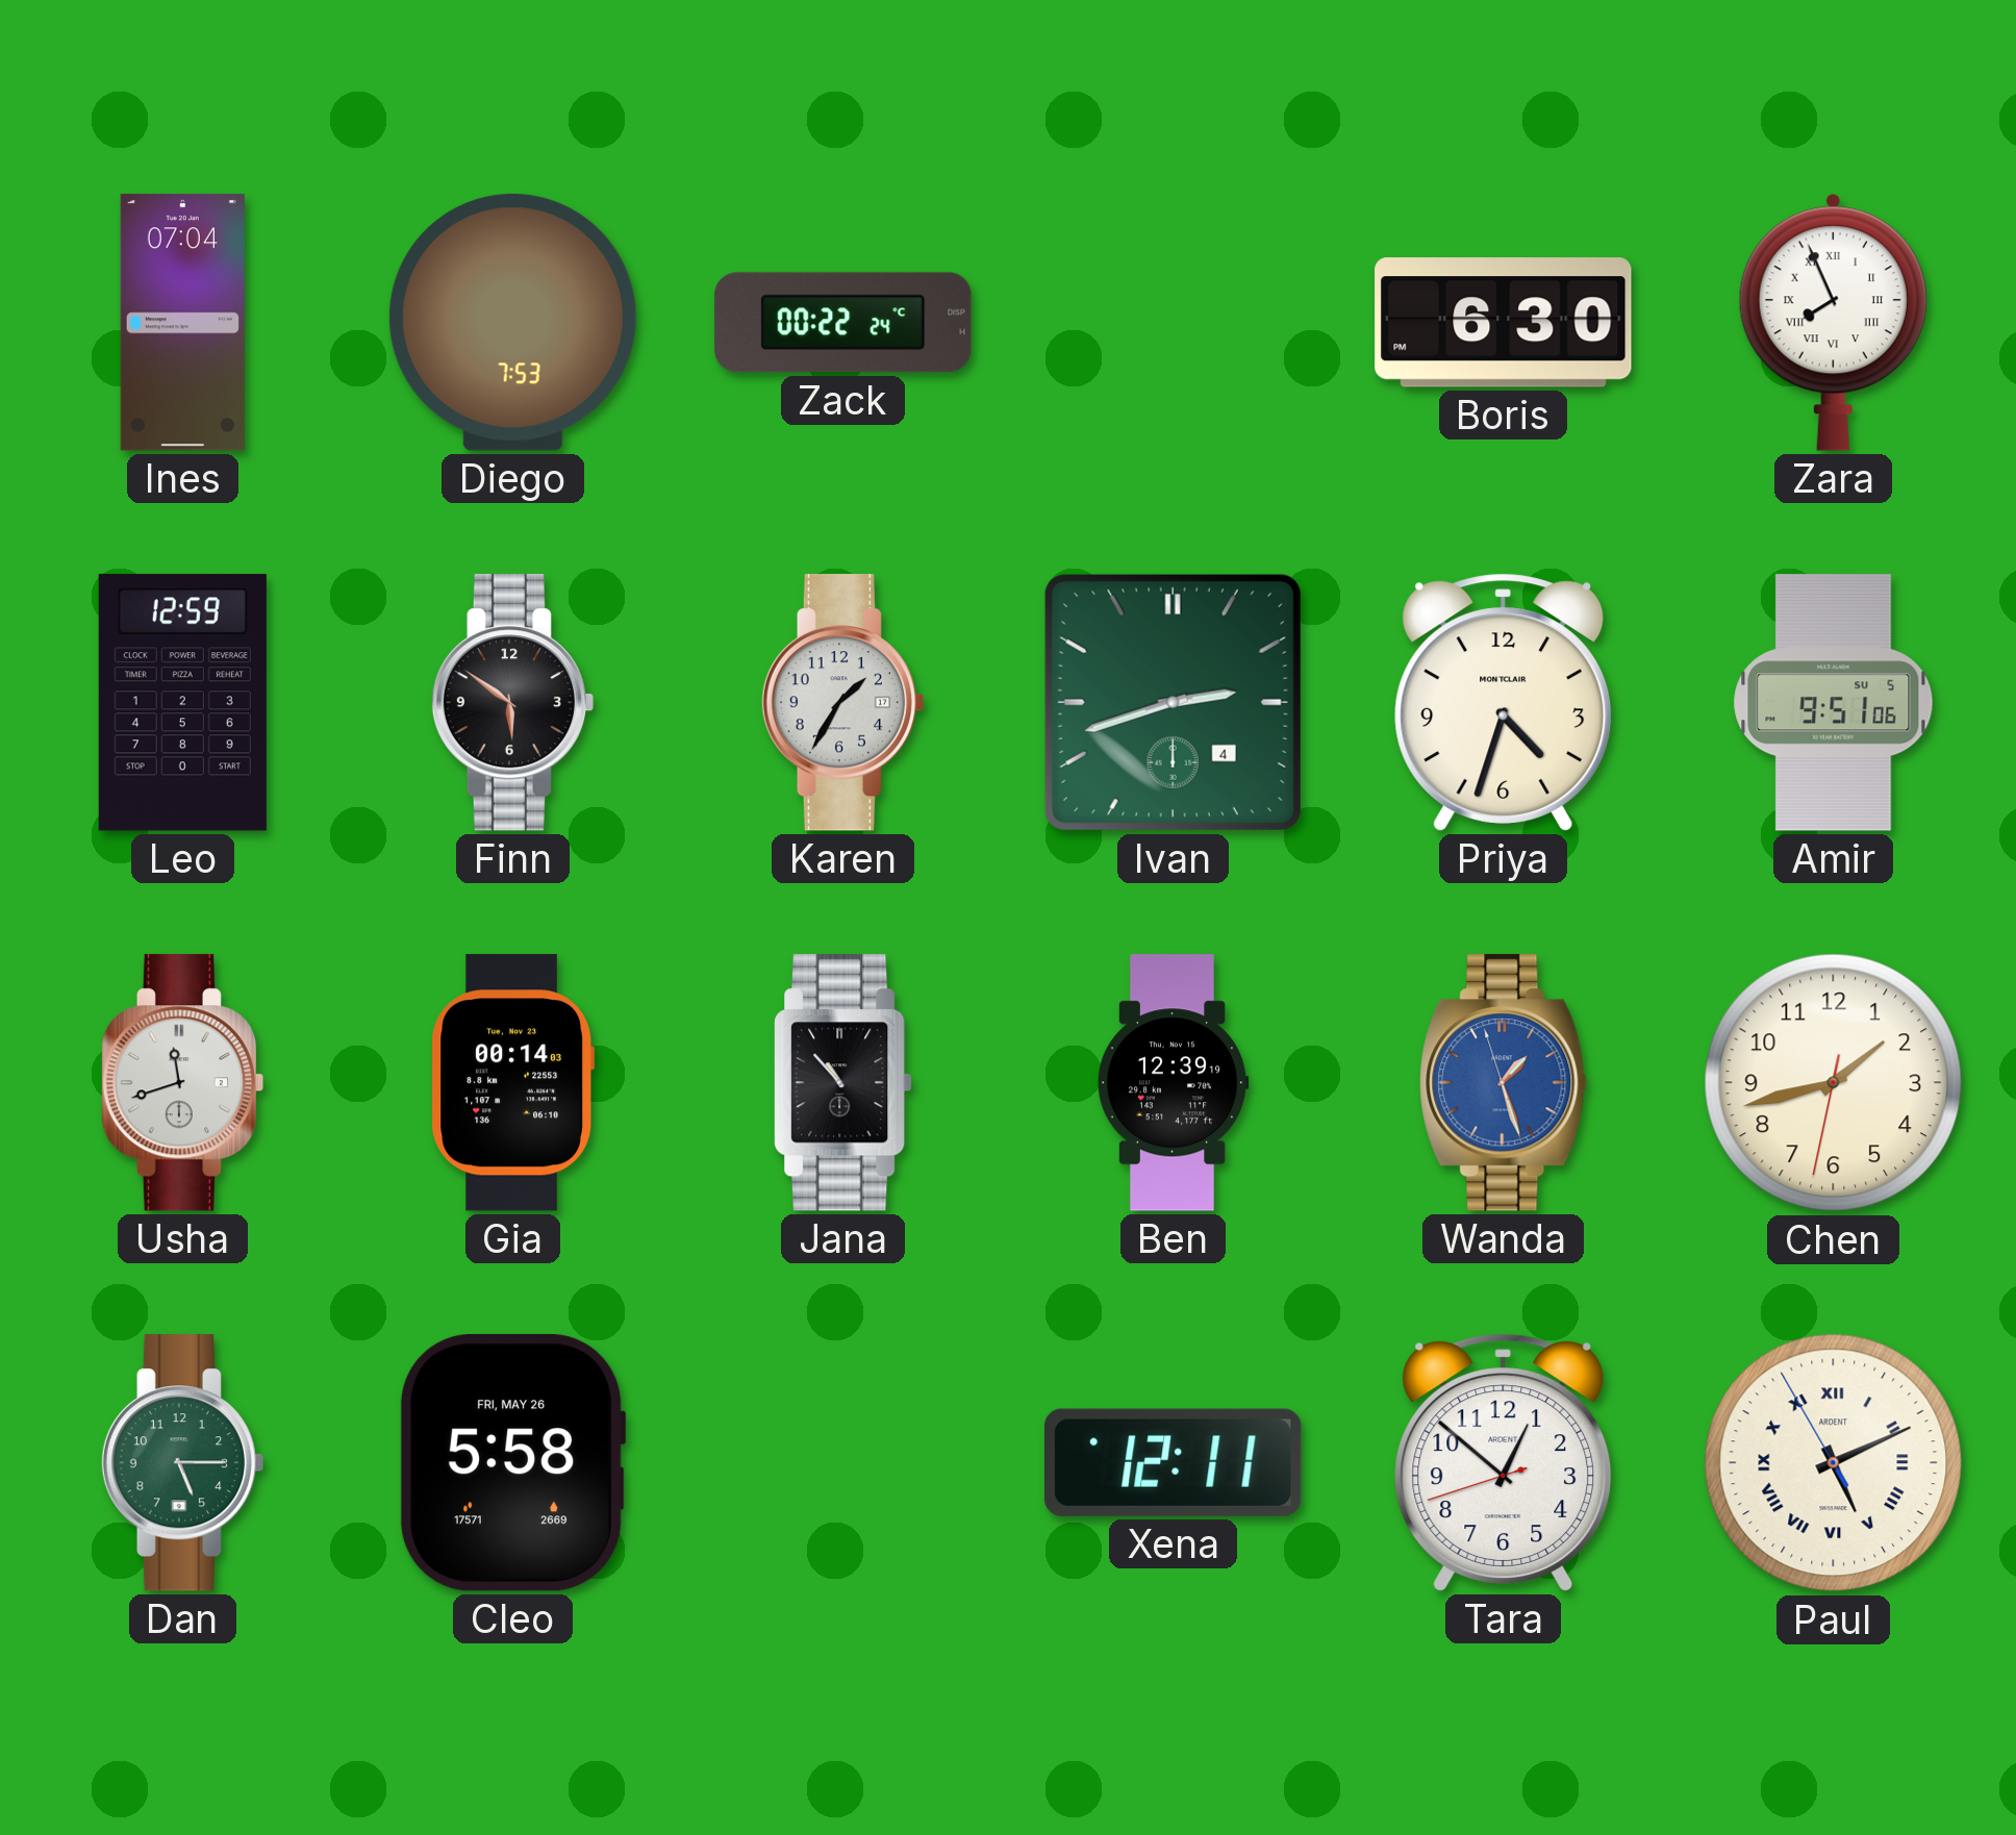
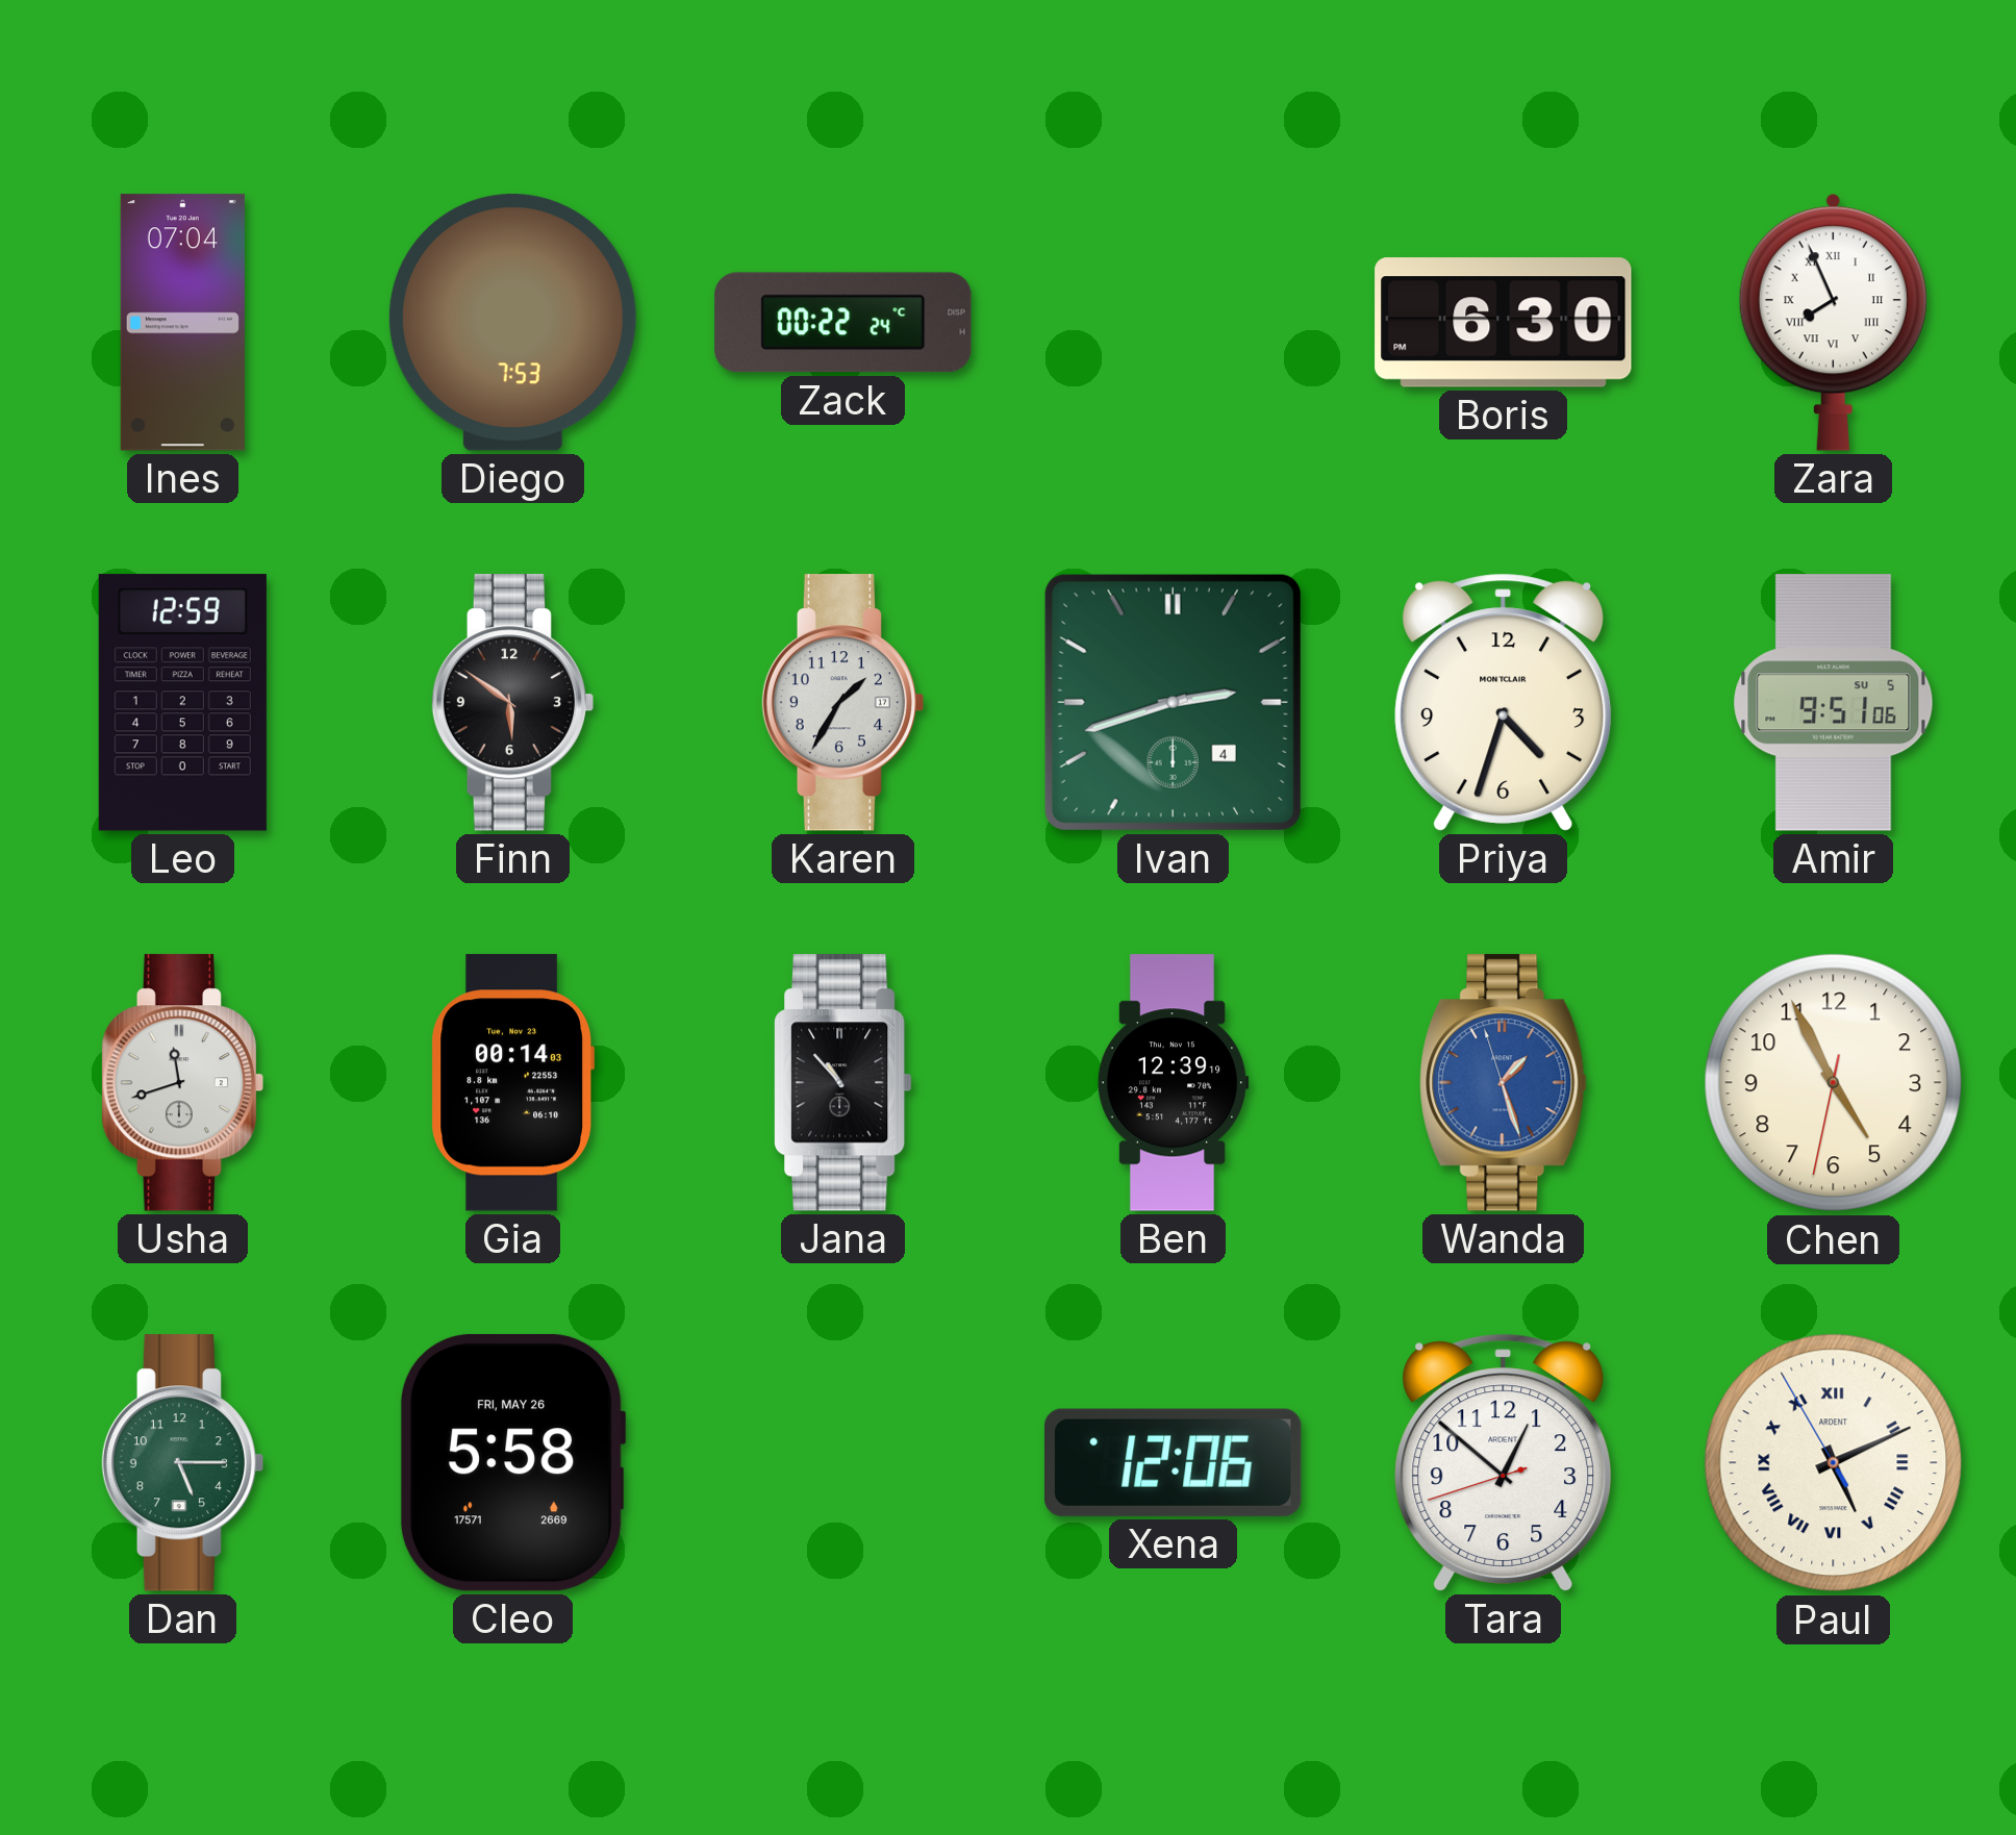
Chen: 1:42 -> 4:55 (1834, 1083)
Xena: 12:11 -> 12:06 (1173, 1462)
